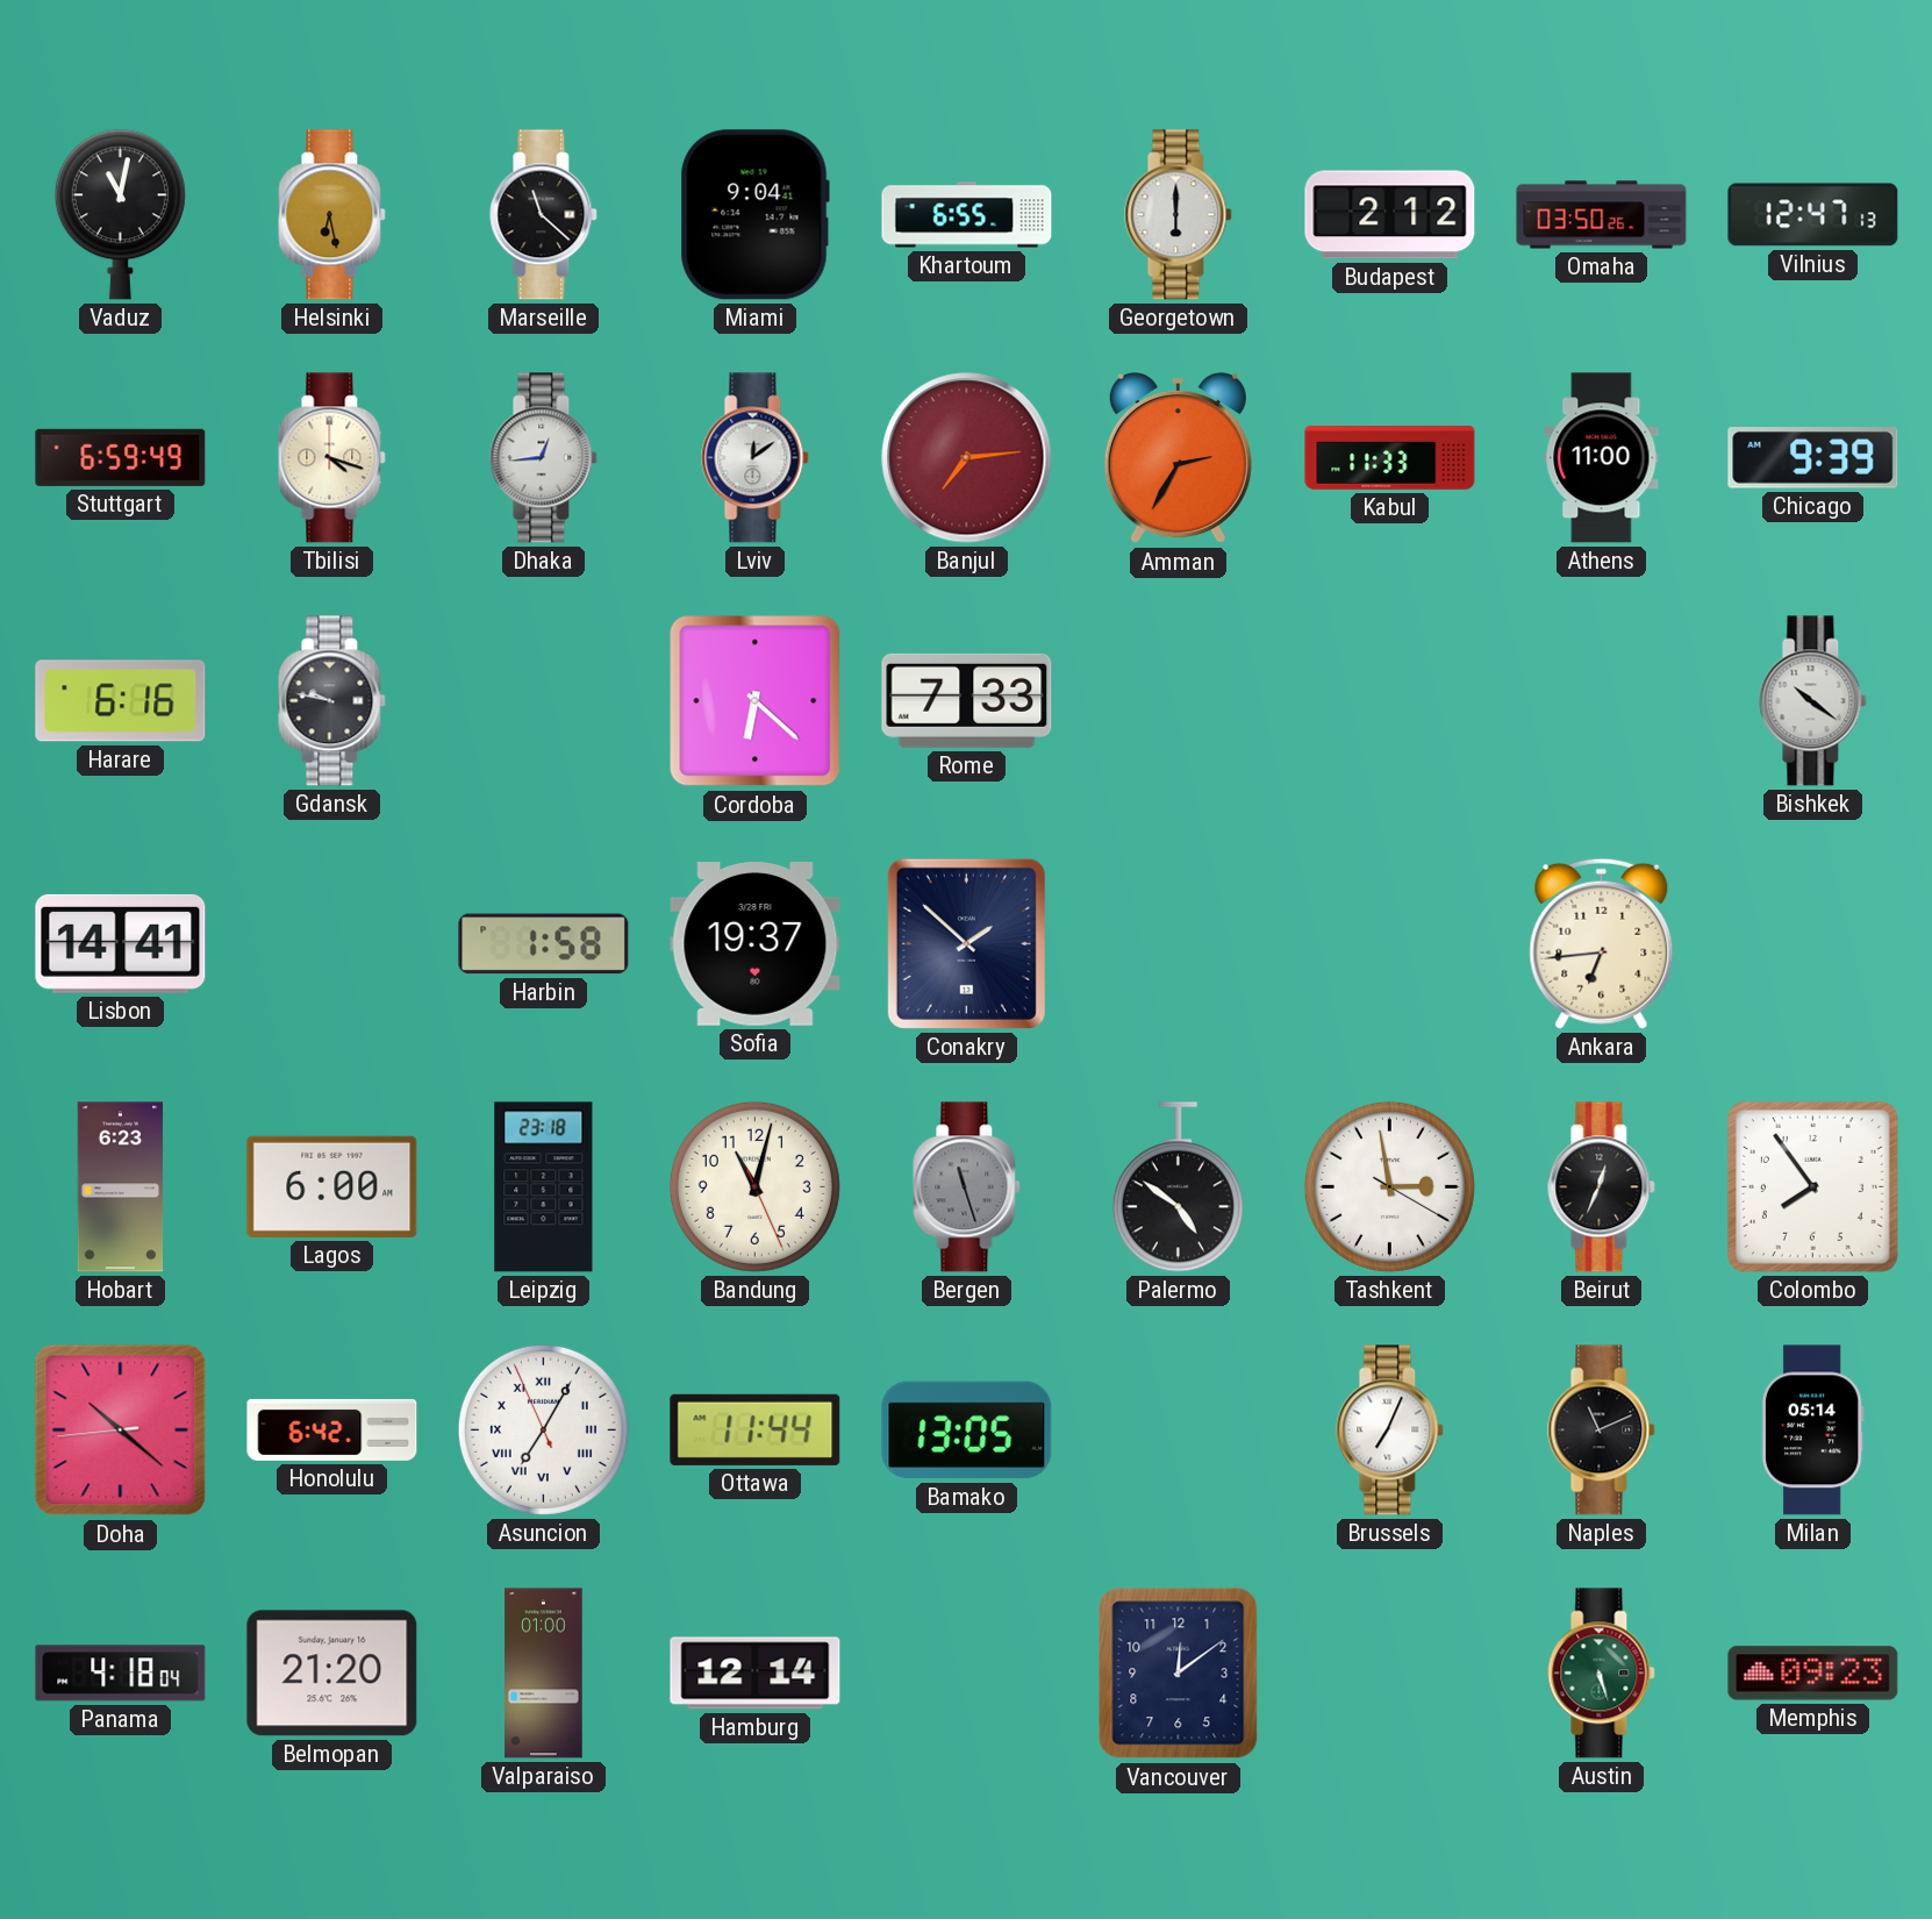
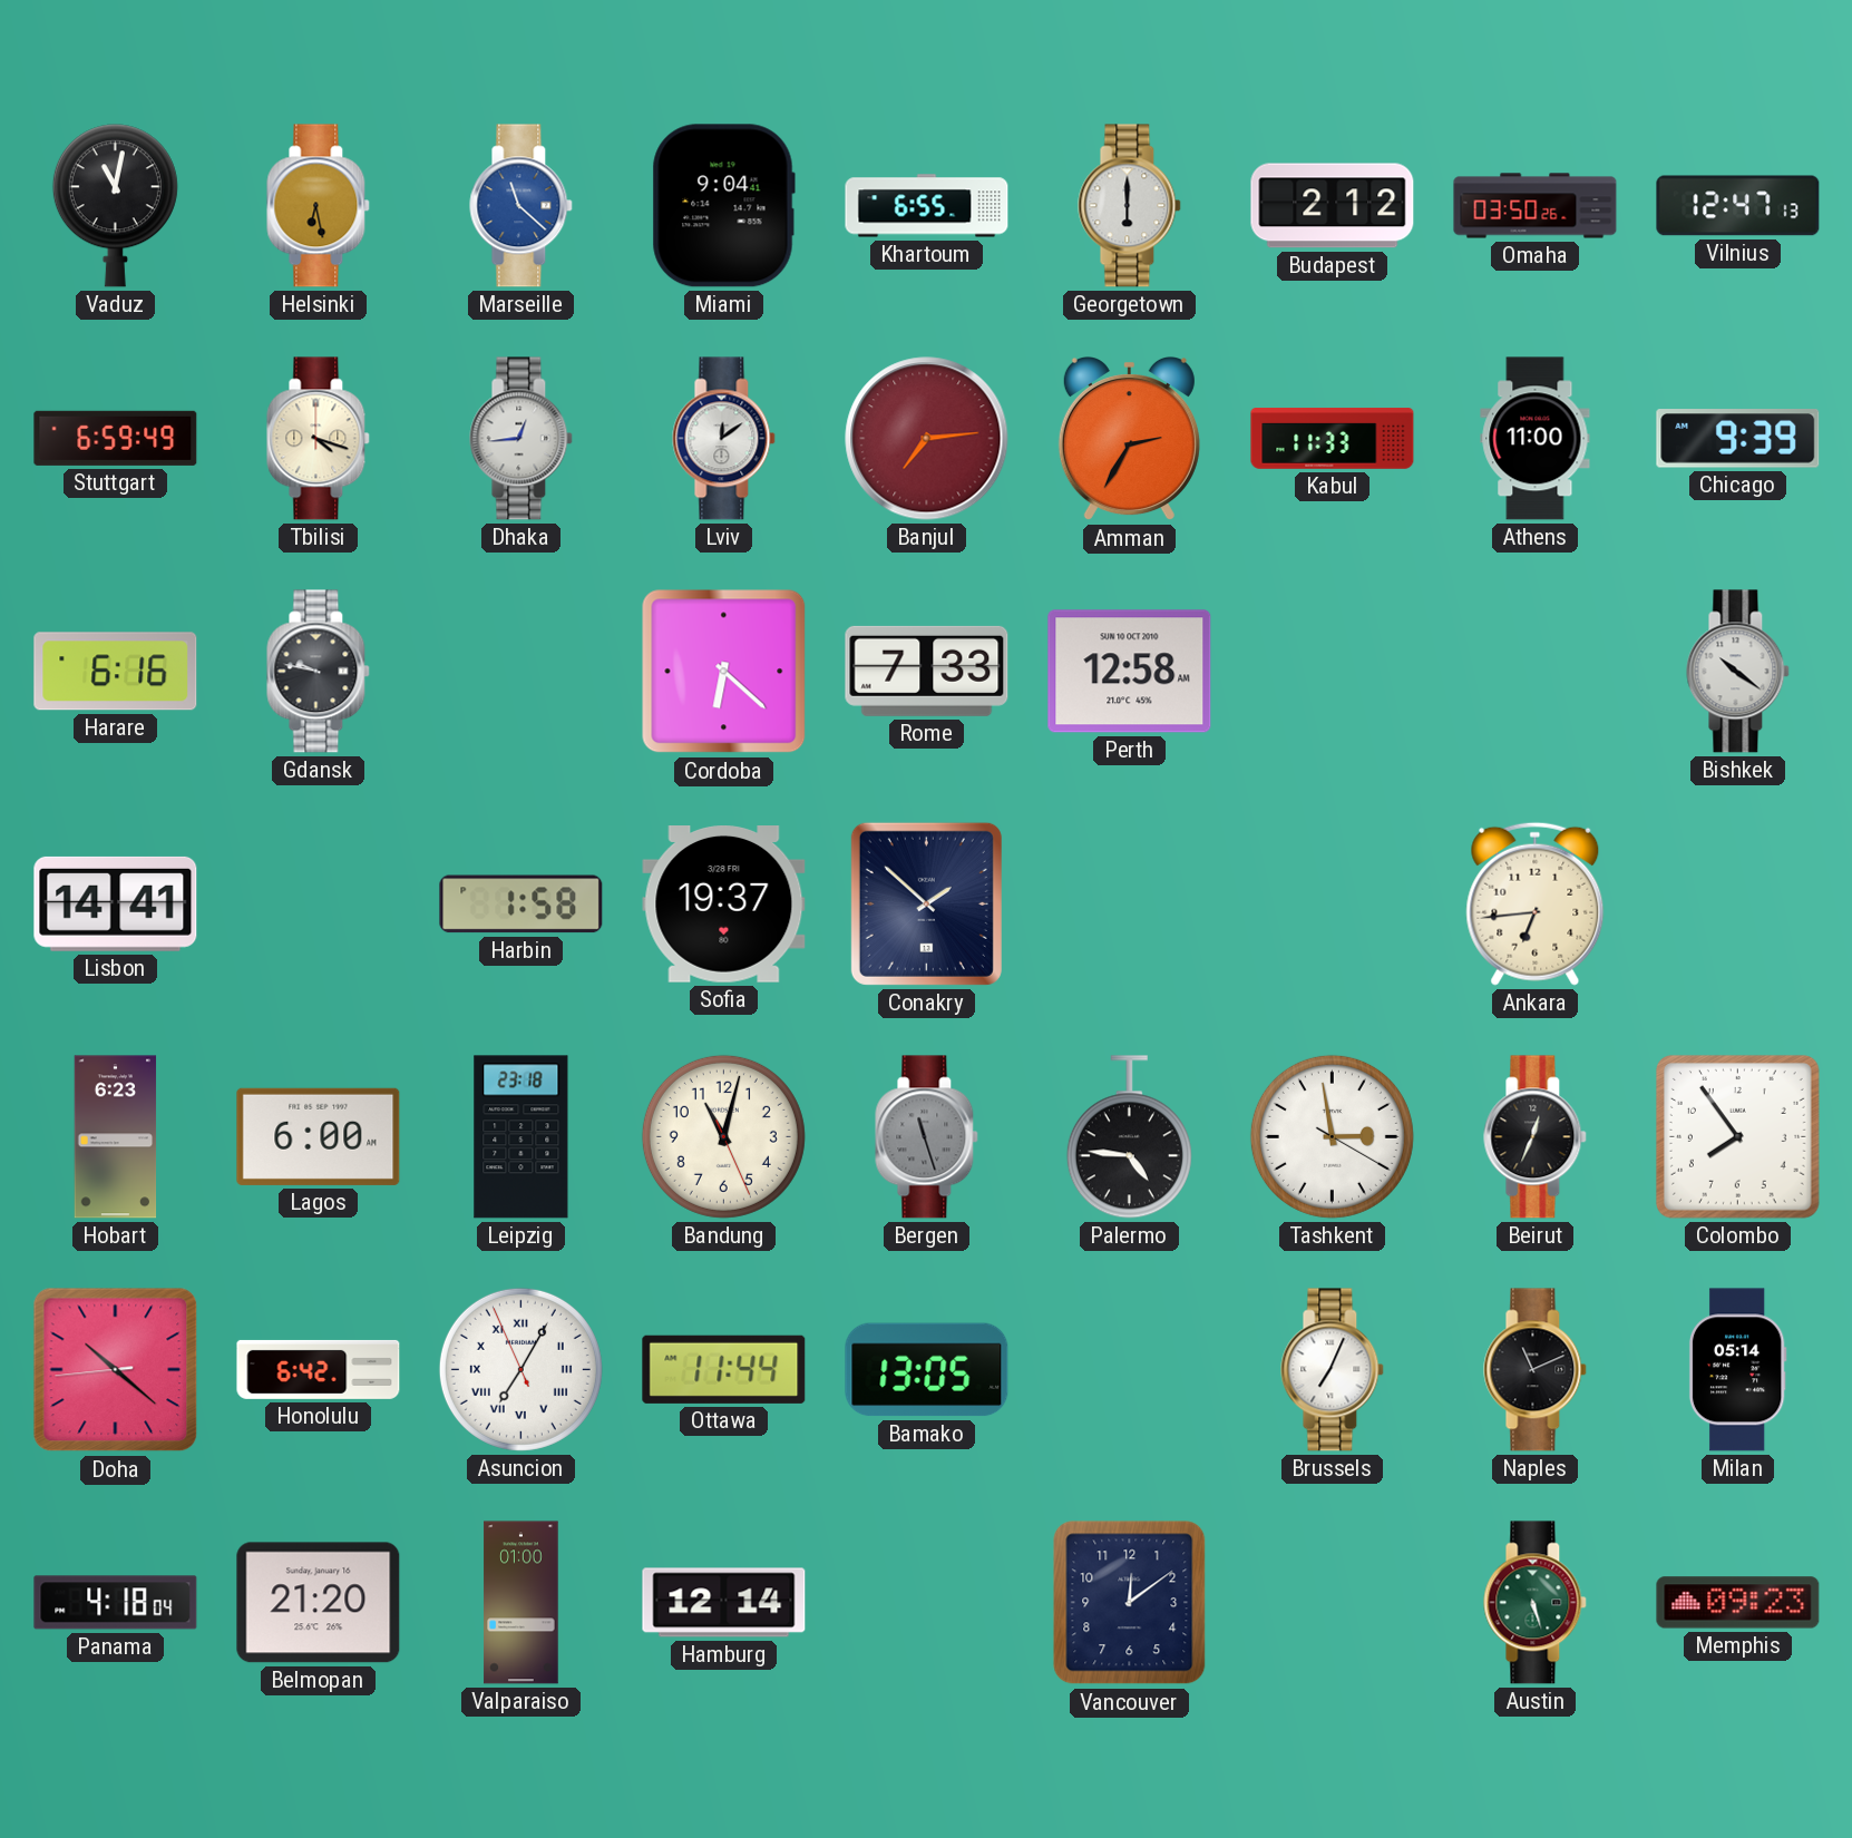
Marseille dial: black -> blue (522, 206)
Perth: none -> 12:58 (1130, 672)
Palermo: 4:51 -> 4:46 (1129, 1137)
